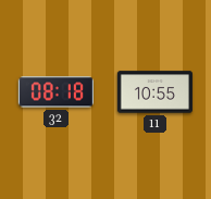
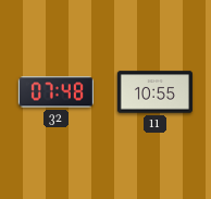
32: 08:18 -> 07:48 (55, 92)
